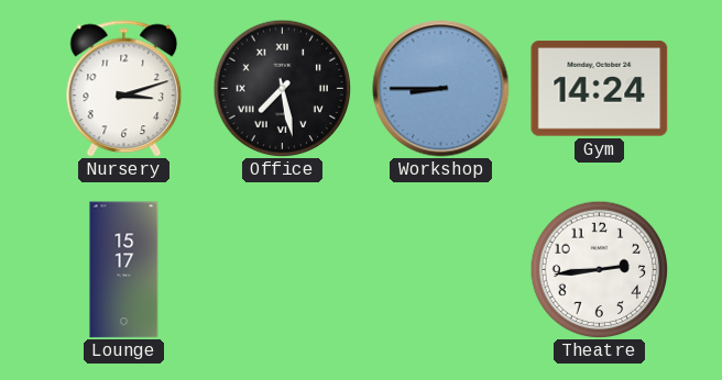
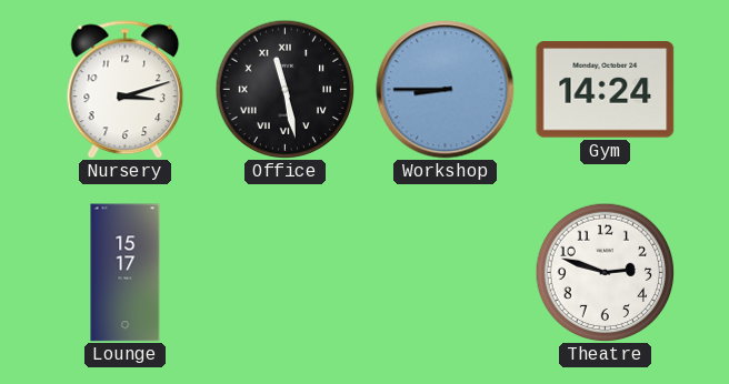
Office: 7:28 -> 11:28 (284, 89)
Theatre: 2:44 -> 2:48 (605, 272)
